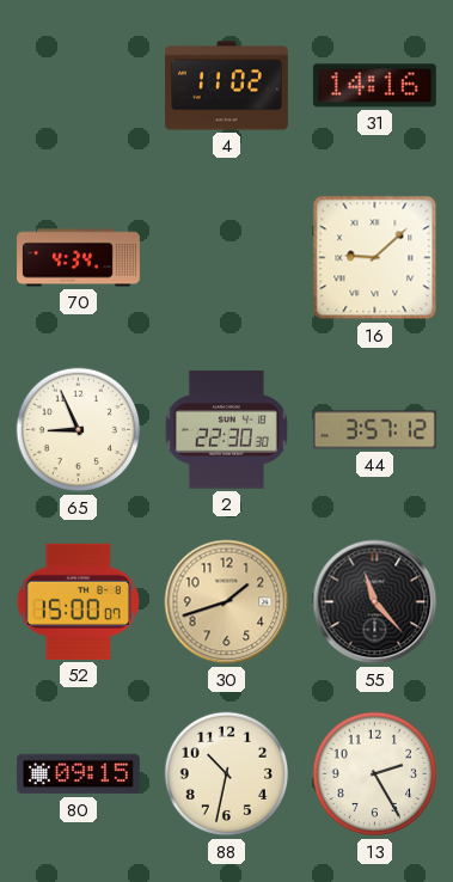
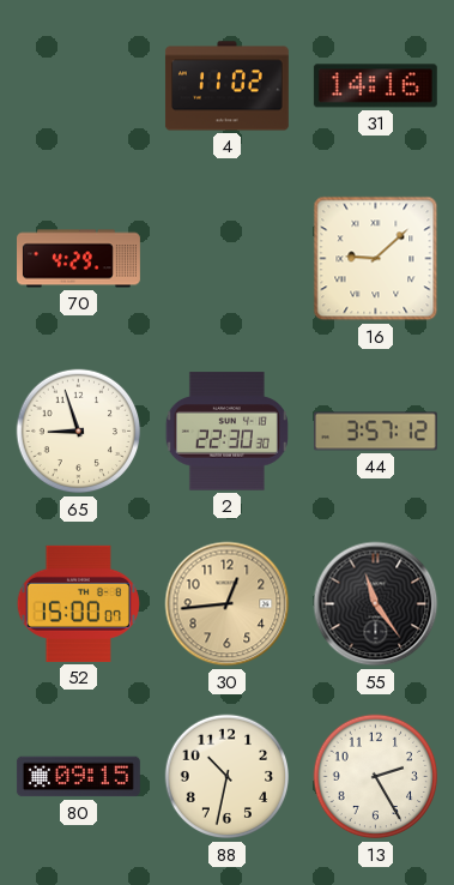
70: 4:34 -> 4:29 (79, 259)
65: 8:56 -> 8:57 (79, 432)
30: 1:42 -> 12:44 (228, 604)
55: 11:23 -> 11:24 (376, 604)
